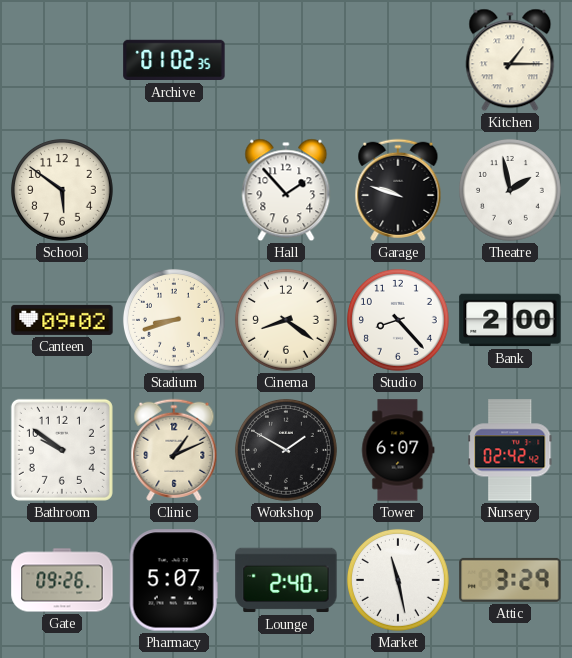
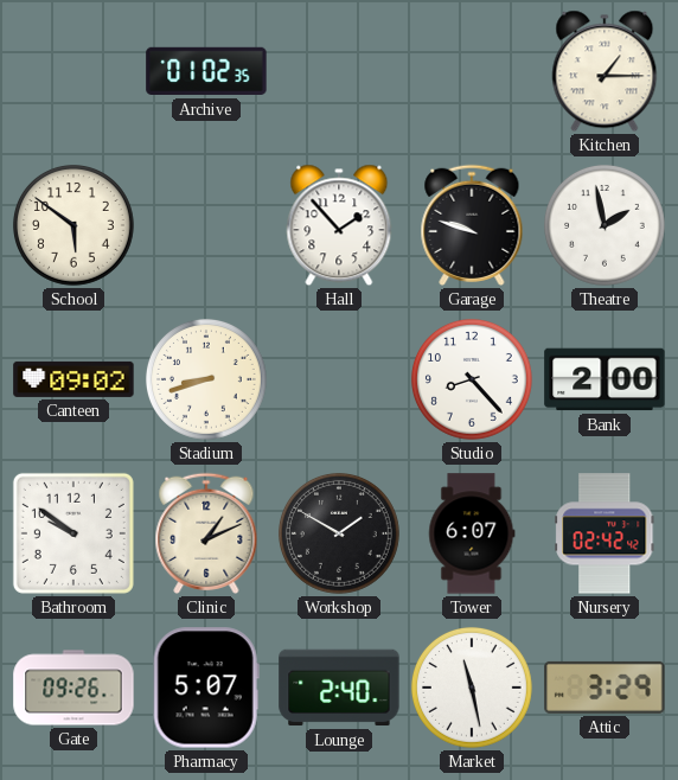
Cinema: 8:21 -> none (286, 320)
